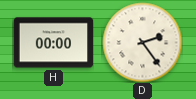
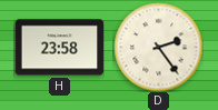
H: 00:00 -> 23:58 (59, 48)
